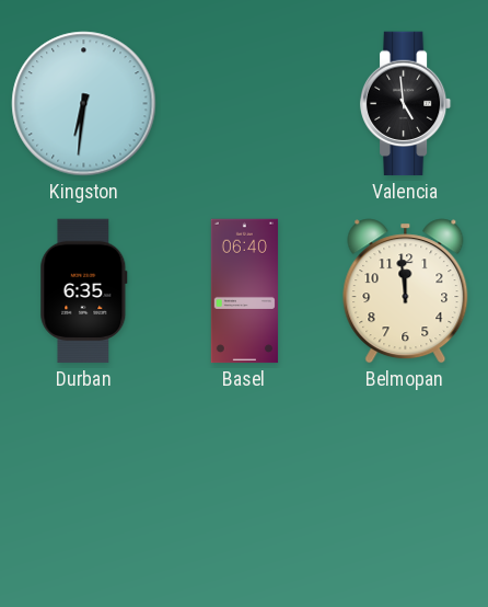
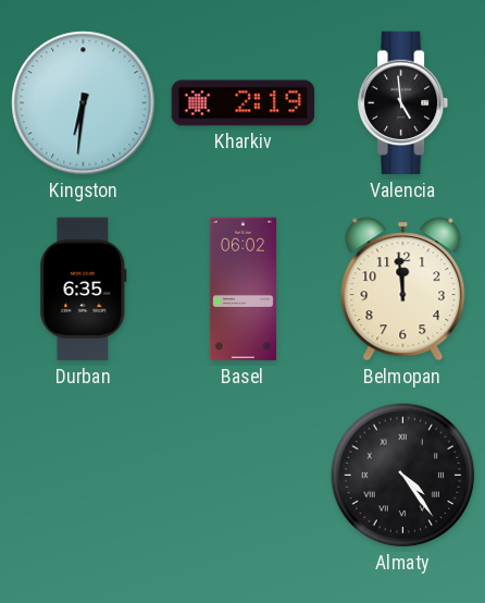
Kharkiv: none -> 2:19 (244, 103)
Basel: 06:40 -> 06:02 (242, 290)
Almaty: none -> 4:24 (403, 476)
